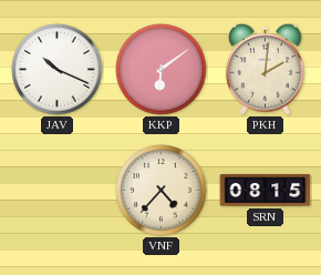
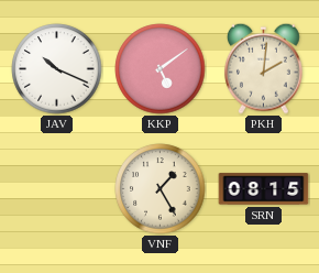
KKP: 6:09 -> 5:09 (161, 69)
VNF: 4:37 -> 1:25 (161, 189)
